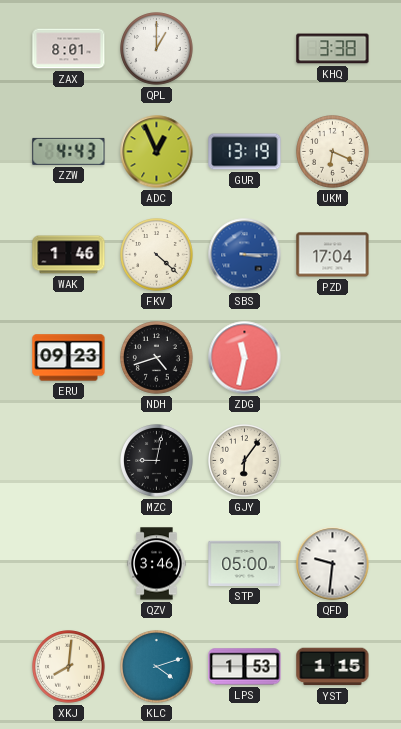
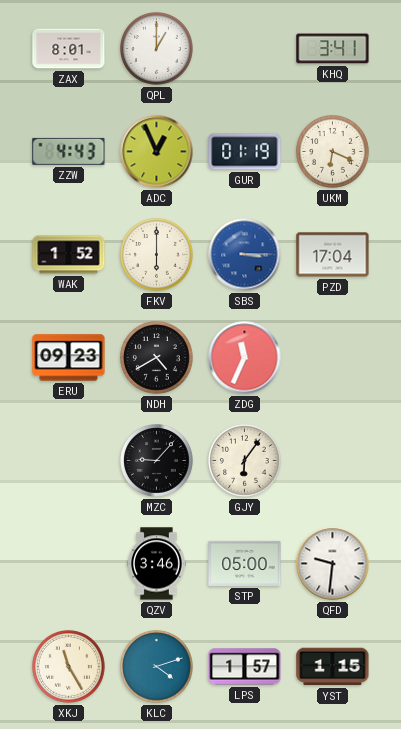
KHQ: 3:38 -> 3:41 (333, 49)
GUR: 13:19 -> 01:19 (245, 152)
WAK: 1:46 -> 1:52 (69, 255)
FKV: 4:22 -> 6:00 (157, 255)
NDH: 4:42 -> 4:40 (157, 358)
ZDG: 11:32 -> 11:34 (245, 358)
MZC: 9:02 -> 9:07 (157, 461)
XKJ: 8:01 -> 11:25 (69, 667)
LPS: 1:53 -> 1:57 (245, 667)
